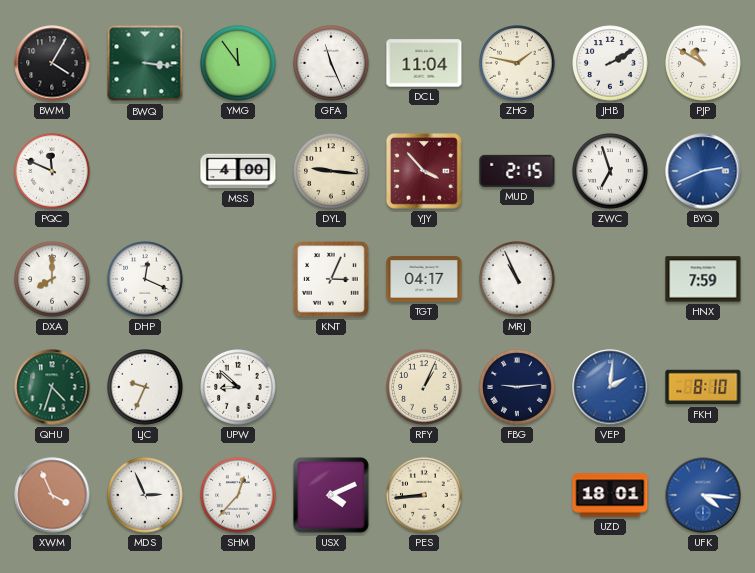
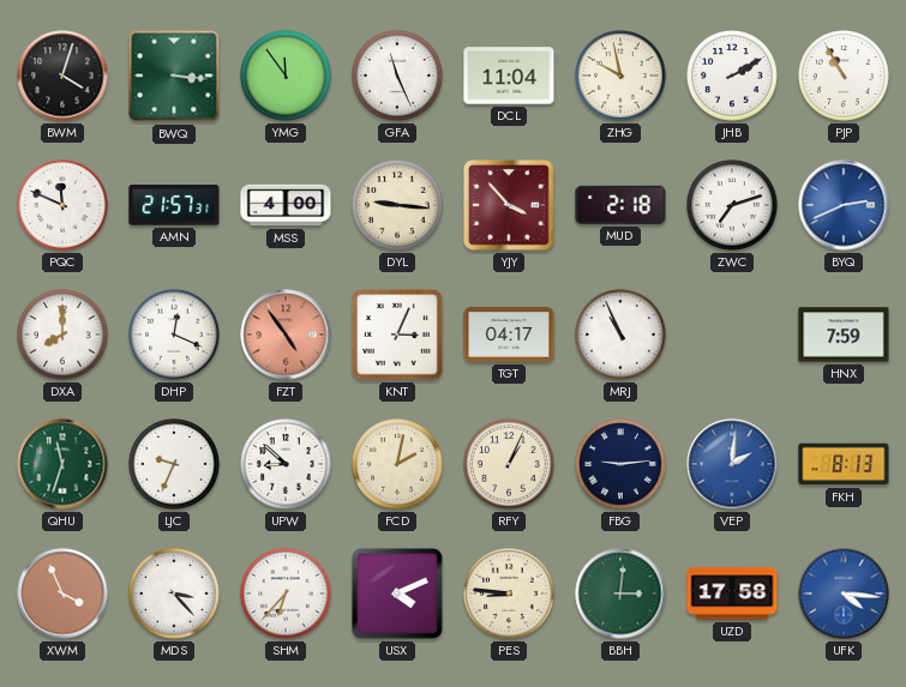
BWM: 4:05 -> 4:03 (62, 76)
ZHG: 1:47 -> 9:58 (620, 76)
PJP: 10:50 -> 10:55 (844, 76)
AMN: none -> 21:57 (174, 205)
MUD: 2:15 -> 2:18 (620, 205)
ZWC: 6:57 -> 7:12 (732, 205)
FZT: none -> 4:54 (286, 335)
QHU: 4:33 -> 11:33 (62, 464)
FCD: none -> 2:02 (397, 464)
FKH: 8:10 -> 8:13 (844, 464)
MDS: 2:56 -> 3:23 (174, 593)
SHM: 12:37 -> 6:37 (286, 593)
PES: 8:44 -> 8:46 (509, 593)
BBH: none -> 3:01 (620, 593)
UZD: 18:01 -> 17:58 (732, 593)
